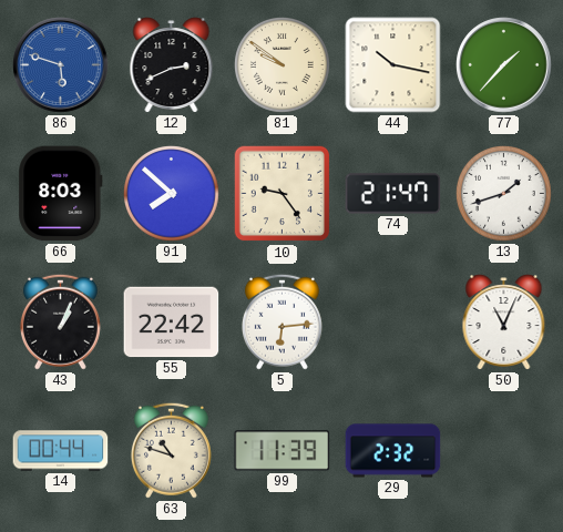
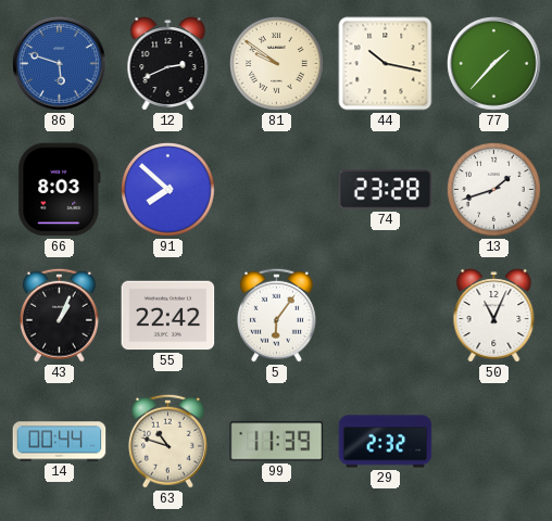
10: 9:24 -> none (283, 194)
74: 21:47 -> 23:28 (386, 190)
5: 6:14 -> 6:06 (276, 315)
